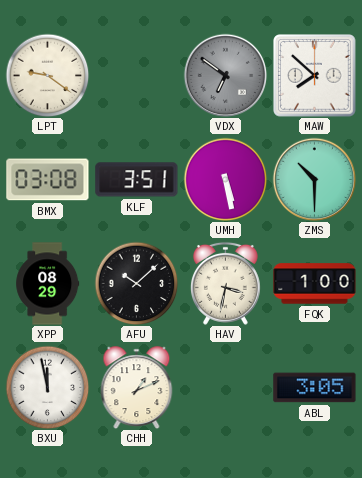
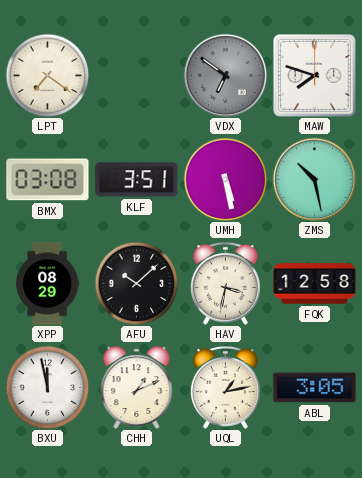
LPT: 9:21 -> 7:21 (47, 75)
MAW: 7:52 -> 7:48 (315, 76)
ZMS: 10:30 -> 10:28 (314, 179)
FQK: 1:00 -> 12:58 (315, 284)
UQL: none -> 1:13 (225, 387)
